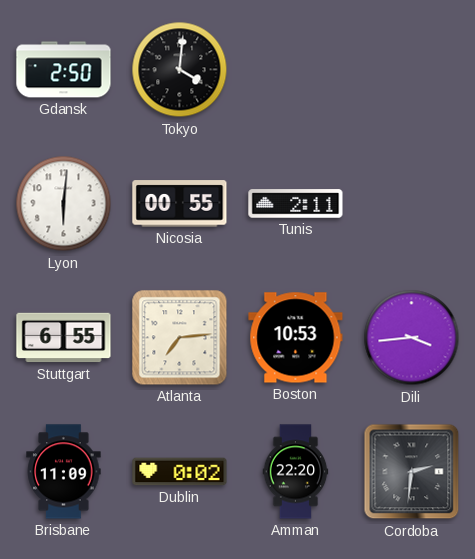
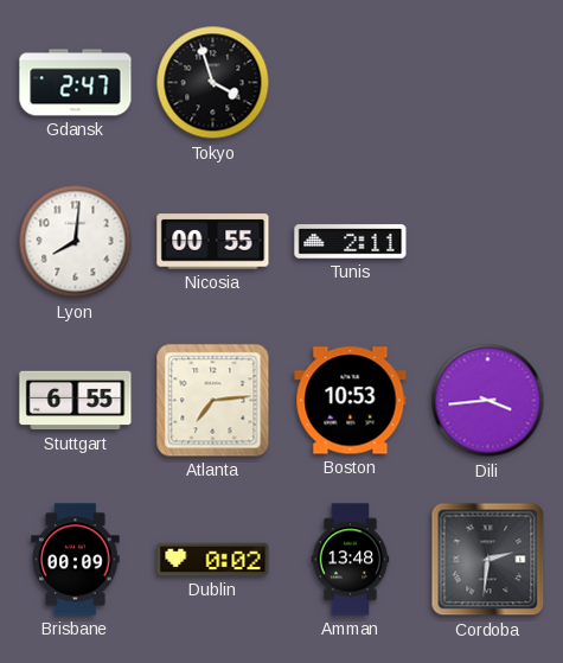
Gdansk: 2:50 -> 2:47 (76, 83)
Tokyo: 4:01 -> 3:57 (213, 83)
Lyon: 6:01 -> 8:01 (76, 242)
Brisbane: 11:09 -> 00:09 (76, 560)
Amman: 22:20 -> 13:48 (351, 560)
